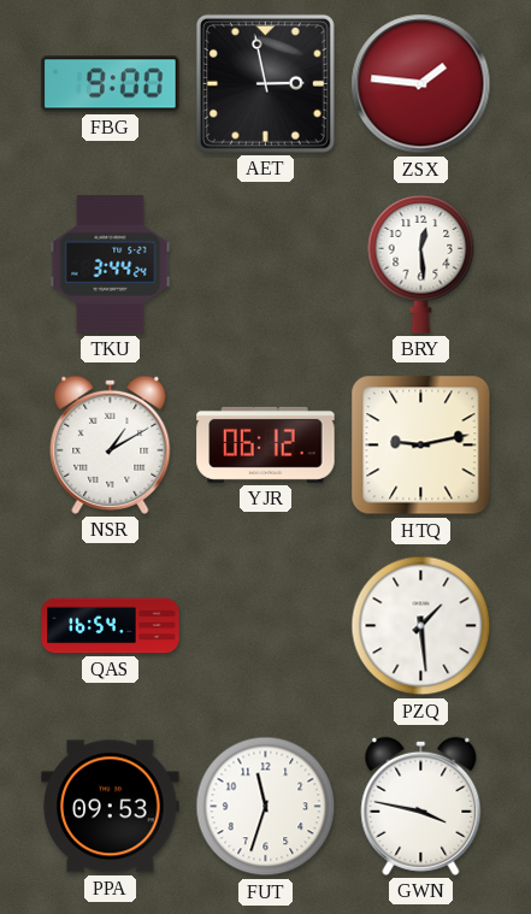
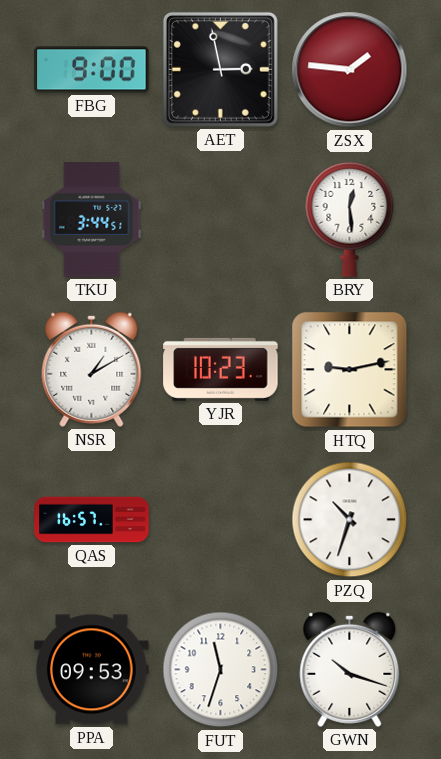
TKU: 3:44:24 -> 3:44:51 (92, 220)
YJR: 06:12 -> 10:23 (221, 369)
QAS: 16:54 -> 16:57 (92, 520)
PZQ: 1:29 -> 10:33 (350, 520)
GWN: 3:47 -> 10:18 (350, 669)
